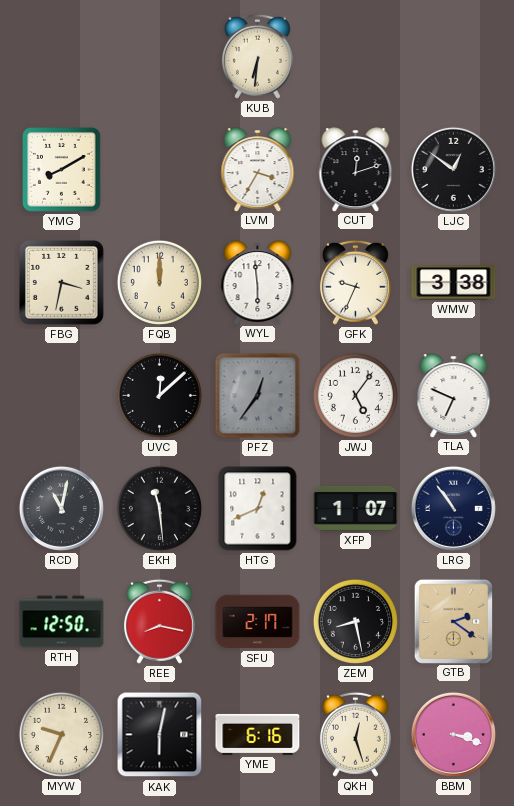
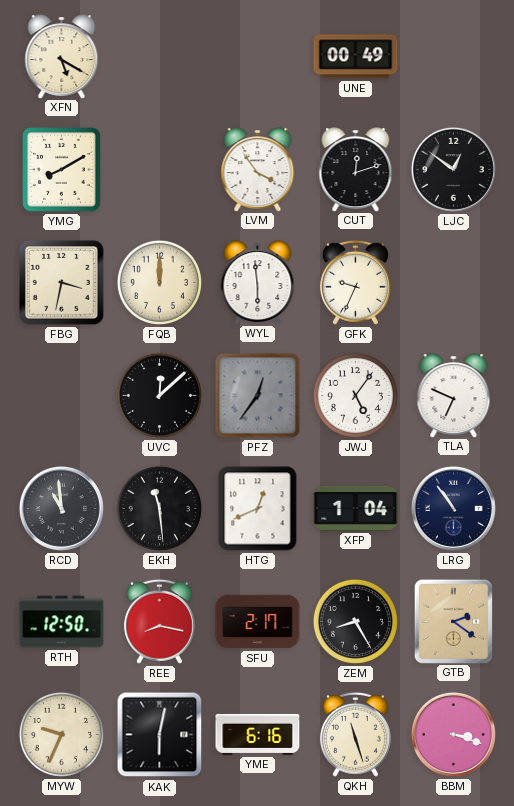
XFN: none -> 5:20 (62, 56)
KUB: 6:31 -> none (257, 56)
UNE: none -> 00:49 (356, 57)
LVM: 3:35 -> 3:54 (258, 169)
WMW: 3:38 -> none (454, 283)
RCD: 11:02 -> 10:59 (61, 508)
XFP: 1:07 -> 1:04 (356, 508)
ZEM: 8:28 -> 8:25 (355, 621)
QKH: 12:27 -> 11:27 (355, 734)
